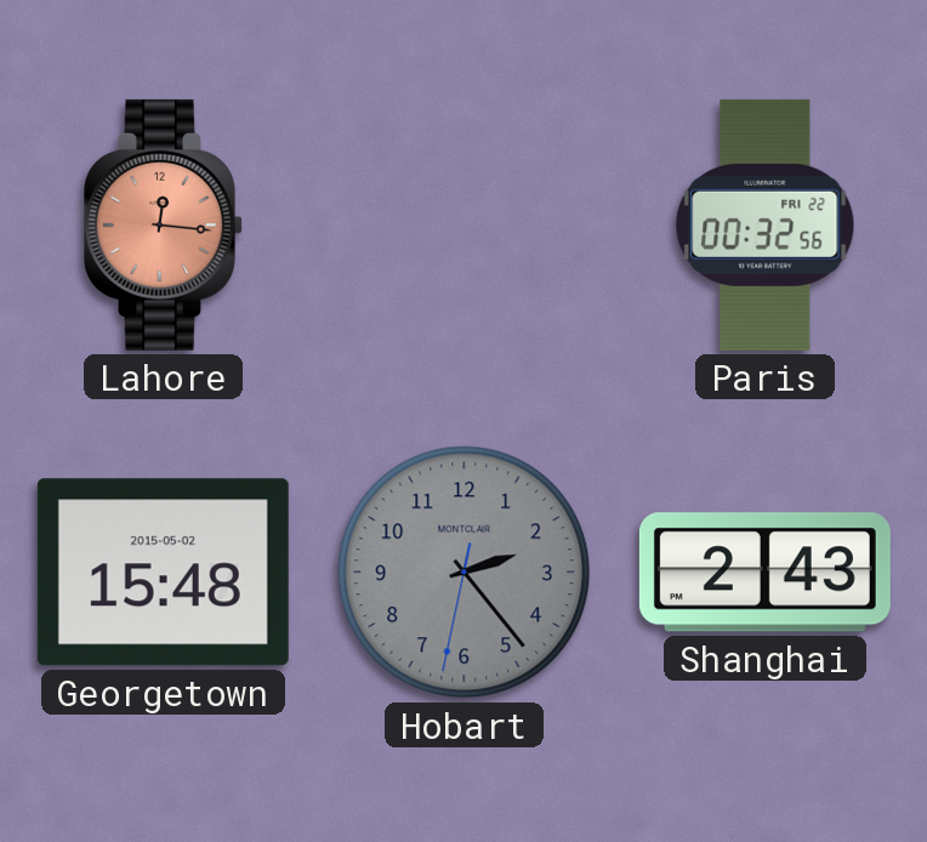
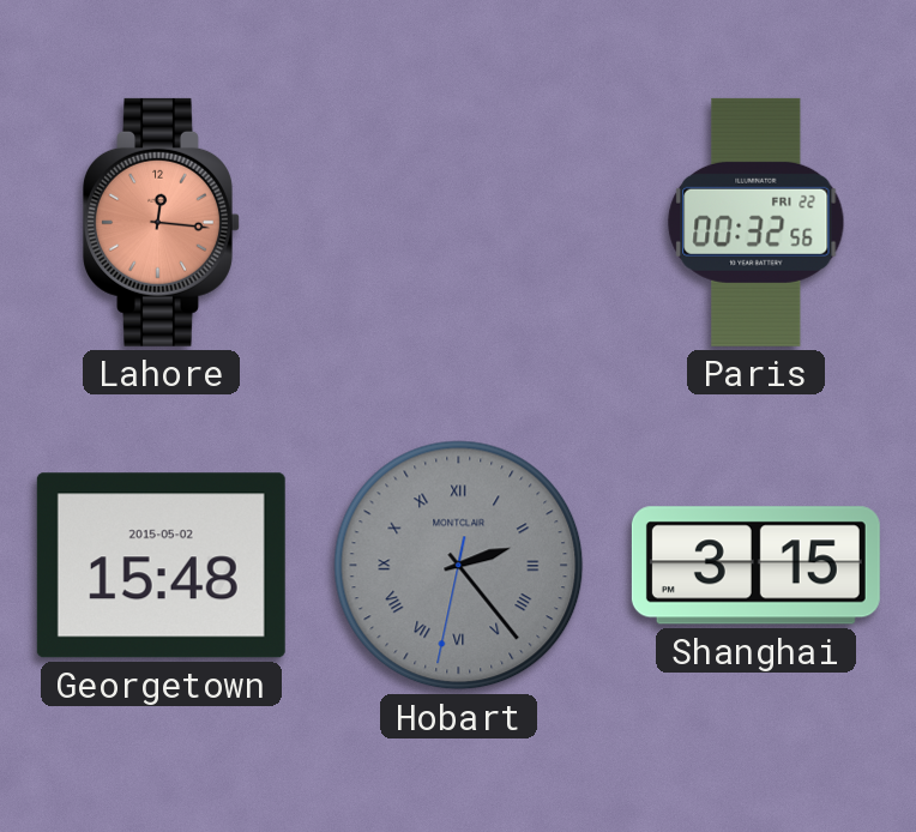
Hobart numerals: Arabic -> Roman (459, 566)
Shanghai: 2:43 -> 3:15 (755, 566)
